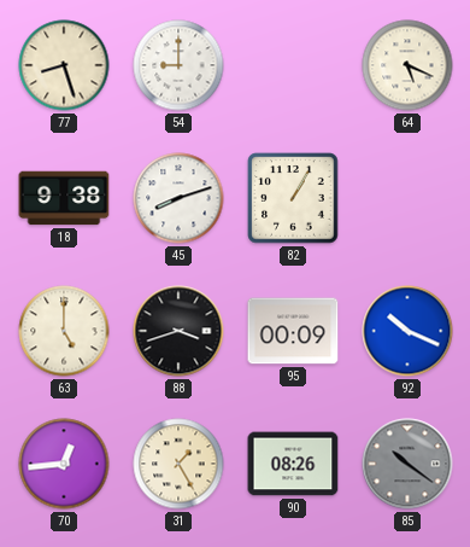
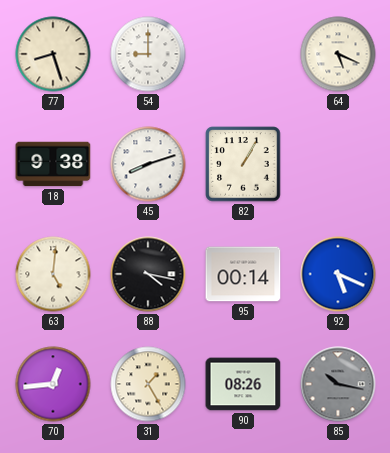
63: 5:00 -> 5:01 (53, 274)
88: 3:42 -> 4:17 (148, 274)
95: 00:09 -> 00:14 (243, 274)
92: 10:19 -> 5:19 (338, 274)
85: 10:21 -> 10:17 (338, 384)
